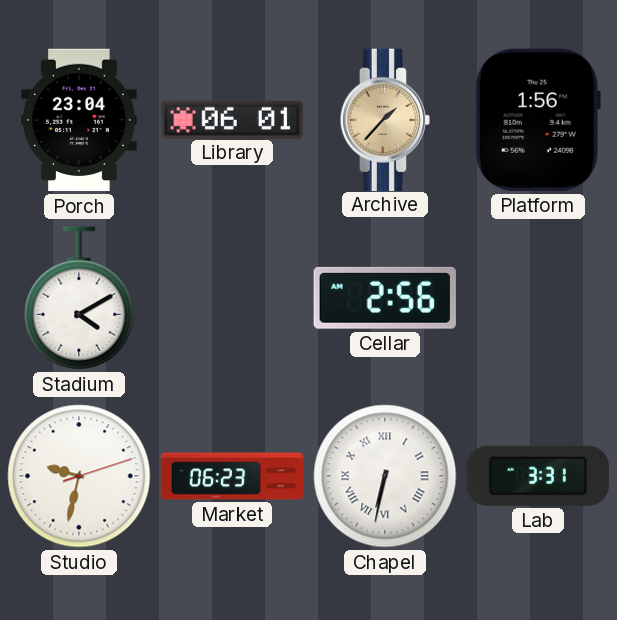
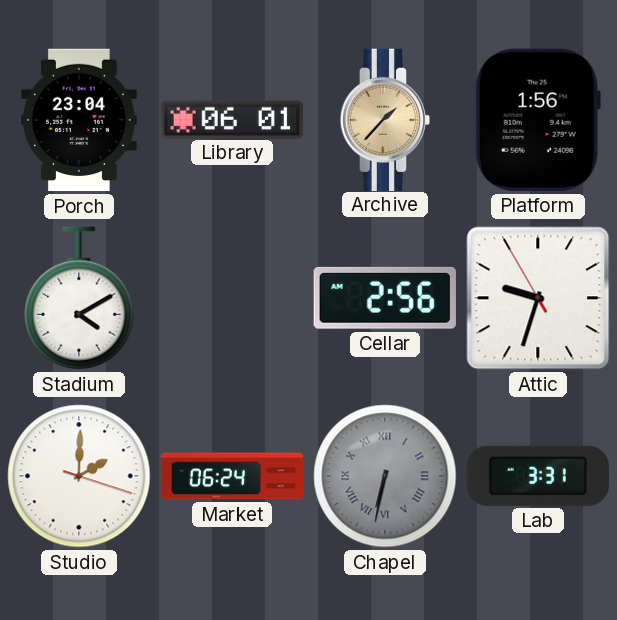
Attic: none -> 9:32 (538, 298)
Studio: 9:32 -> 2:00 (79, 476)
Market: 06:23 -> 06:24 (232, 476)
Chapel dial: white -> grey (385, 476)
